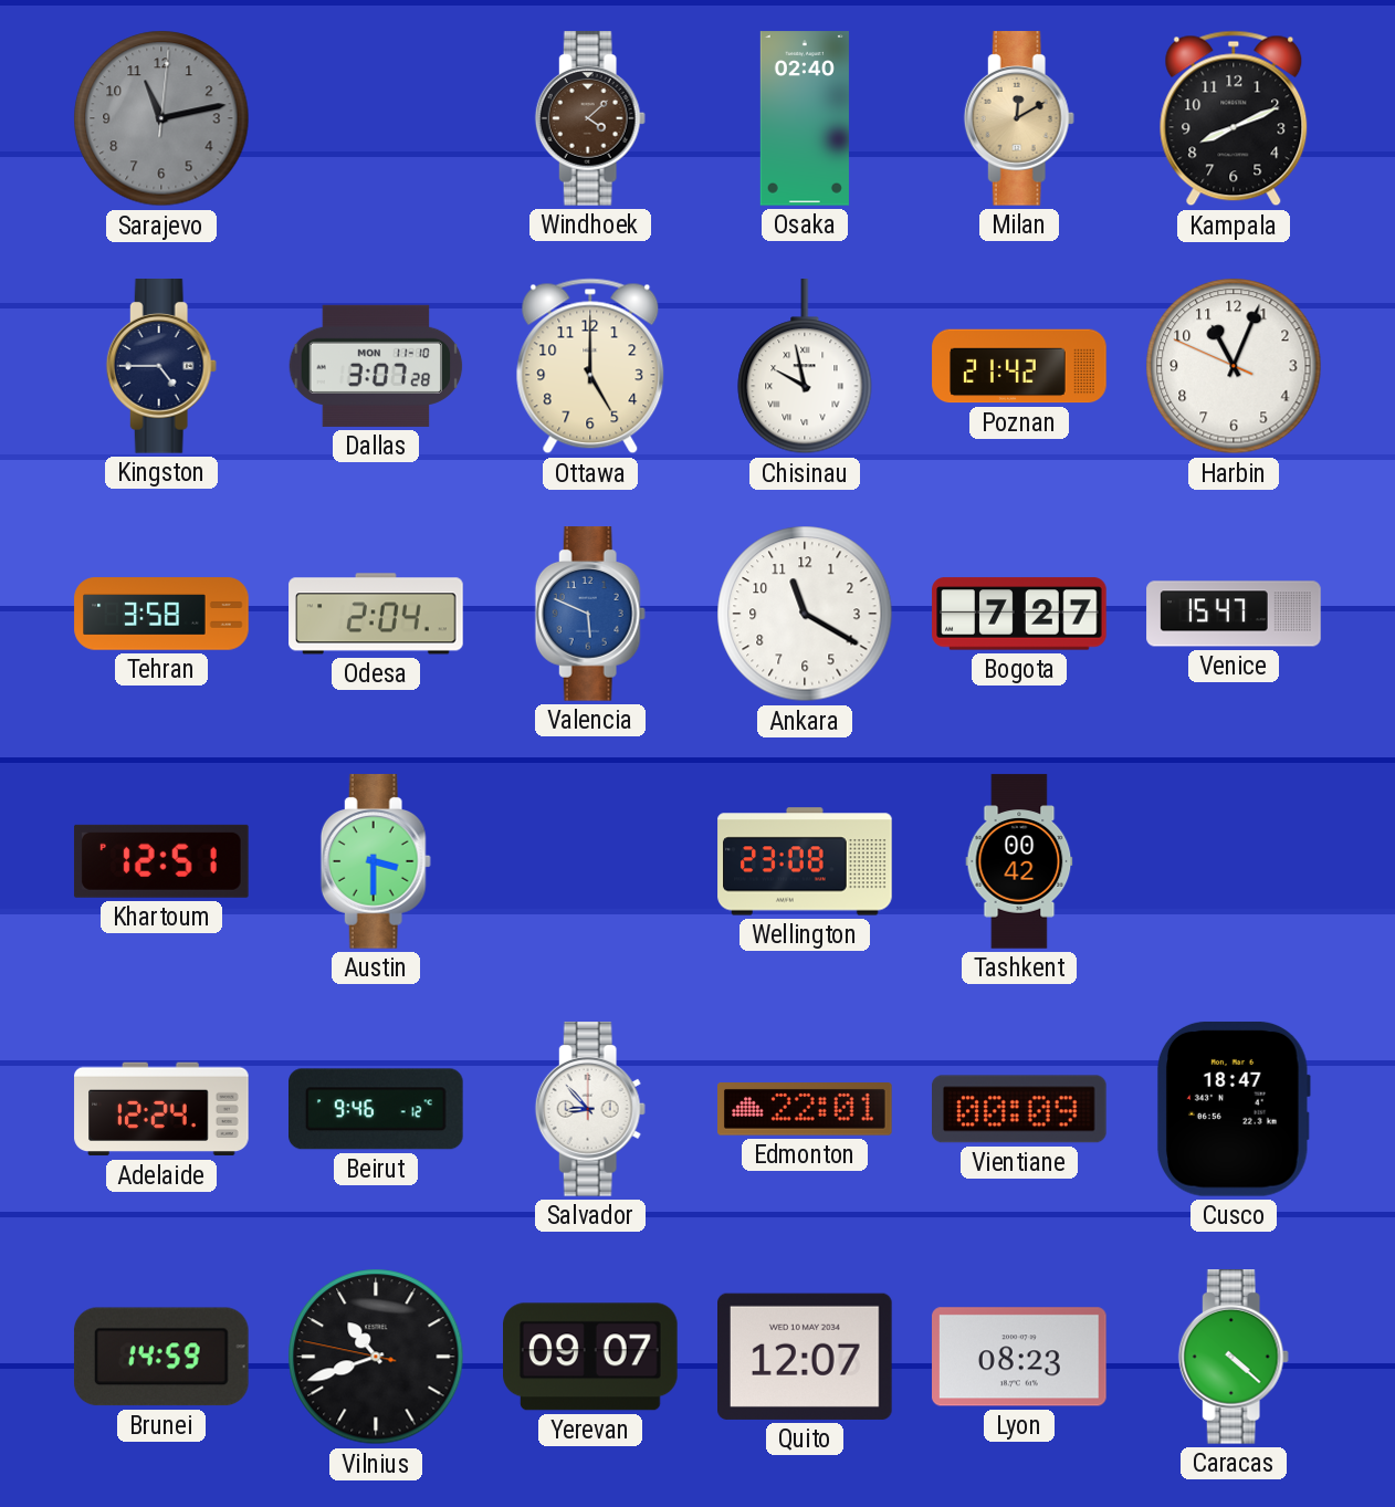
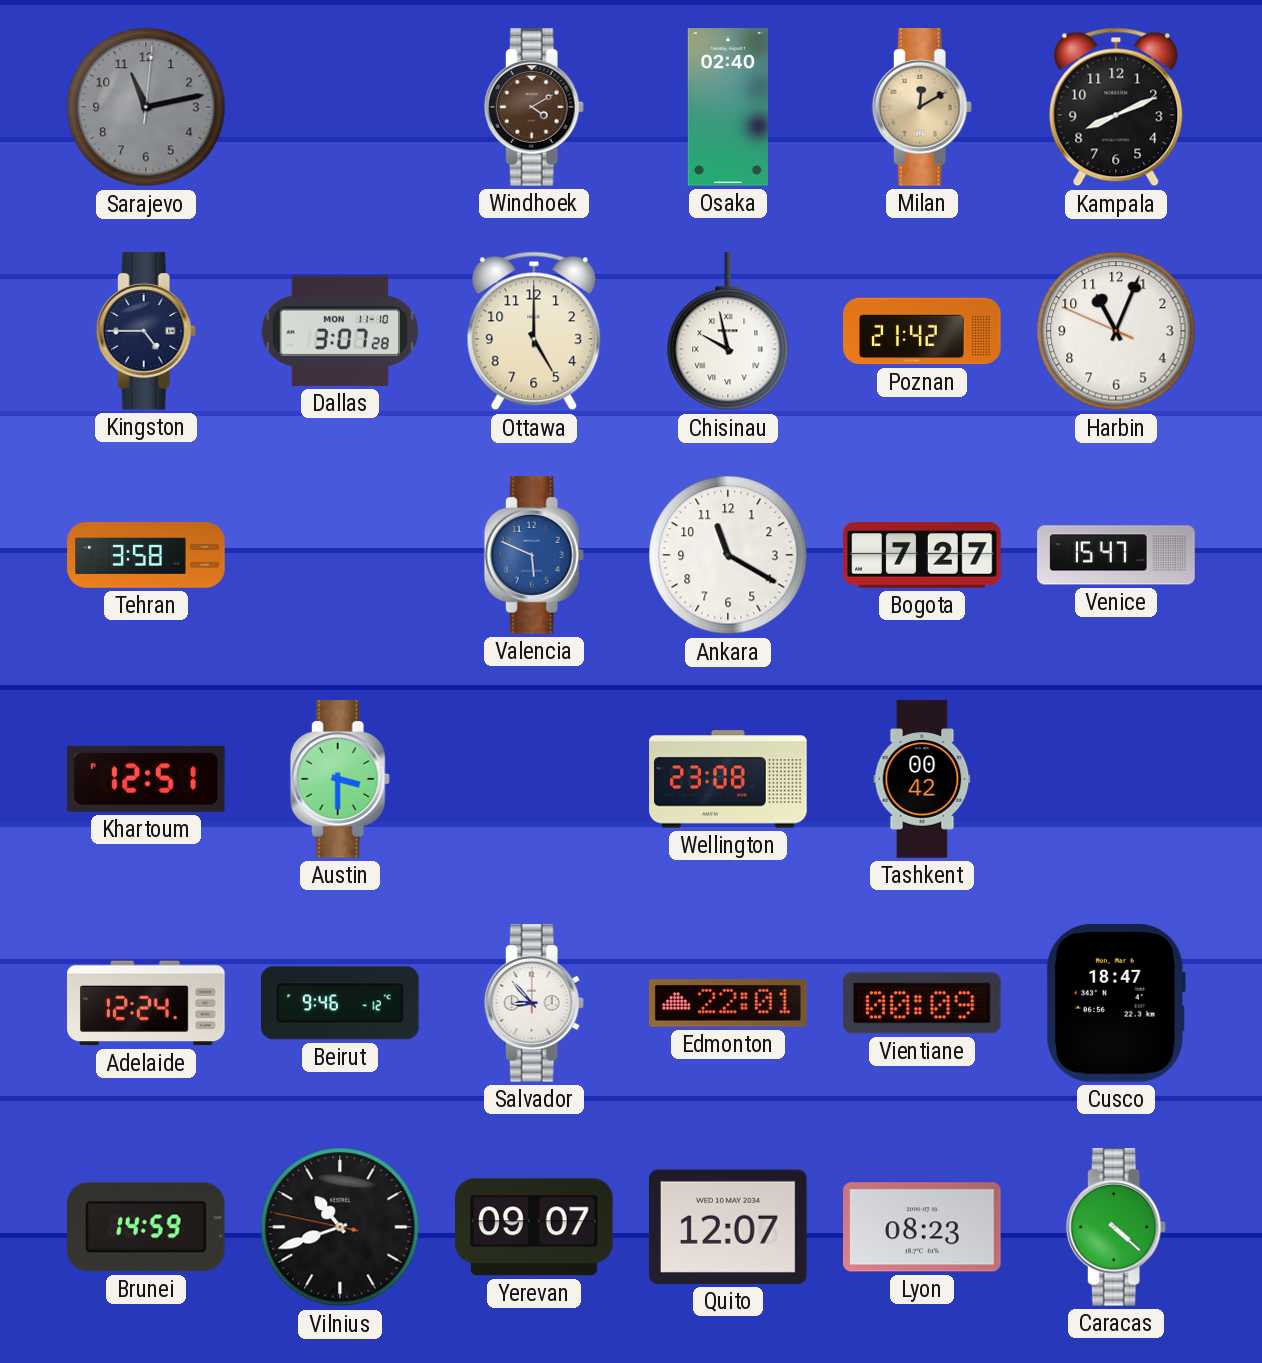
Windhoek: 4:08 -> 4:10 (534, 107)
Odesa: 2:04 -> none (376, 614)
